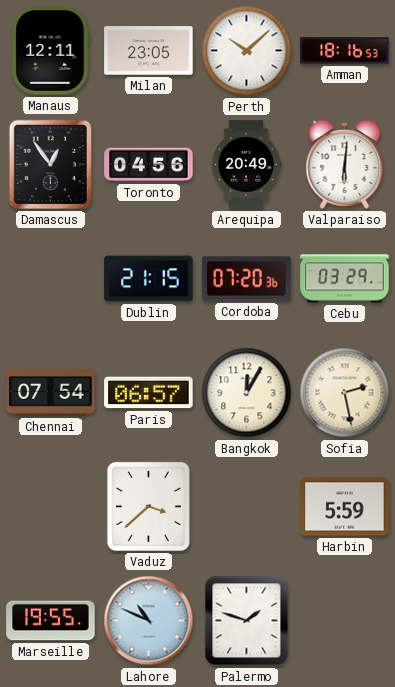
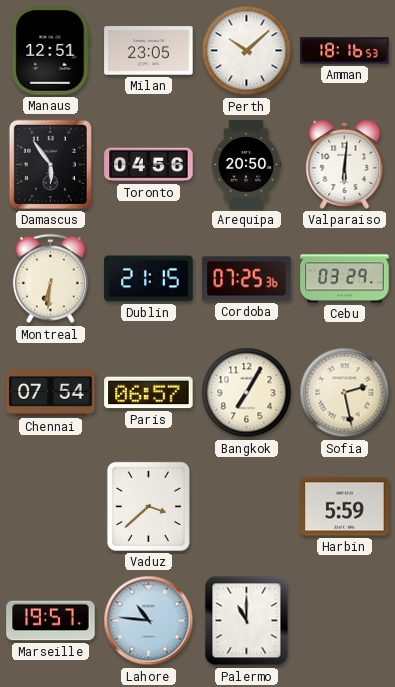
Manaus: 12:11 -> 12:51 (51, 51)
Damascus: 12:54 -> 5:54 (50, 164)
Arequipa: 20:49 -> 20:50 (246, 165)
Montreal: none -> 6:31 (50, 279)
Cordoba: 07:20 -> 07:25 (247, 279)
Bangkok: 12:05 -> 7:05 (247, 393)
Marseille: 19:55 -> 19:57 (51, 621)
Lahore: 10:49 -> 10:46 (149, 621)
Palermo: 1:48 -> 11:00 (247, 621)
